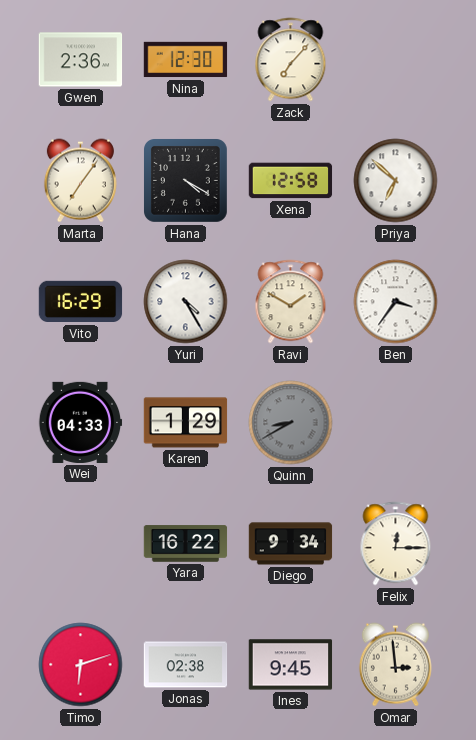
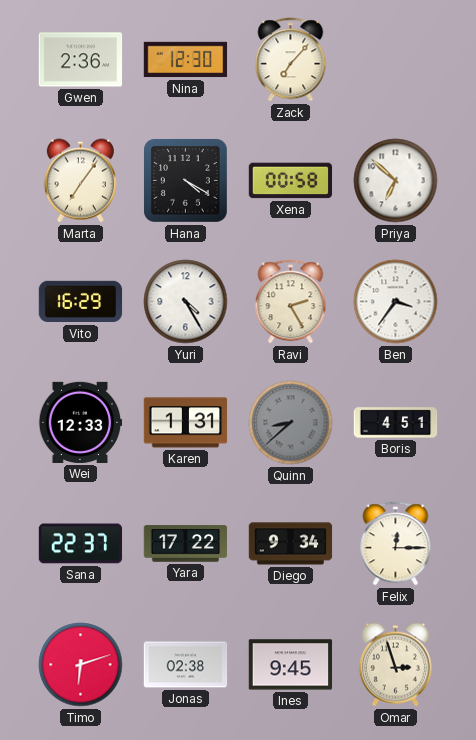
Xena: 12:58 -> 00:58 (291, 181)
Ravi: 1:50 -> 2:25 (291, 302)
Wei: 04:33 -> 12:33 (80, 422)
Karen: 1:29 -> 1:31 (186, 423)
Quinn: 8:40 -> 8:38 (291, 423)
Boris: none -> 4:51 (396, 423)
Sana: none -> 22:37 (81, 544)
Yara: 16:22 -> 17:22 (186, 544)
Omar: 2:59 -> 2:57 (395, 665)
